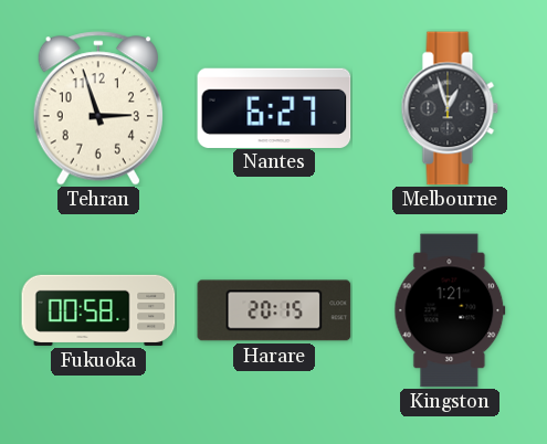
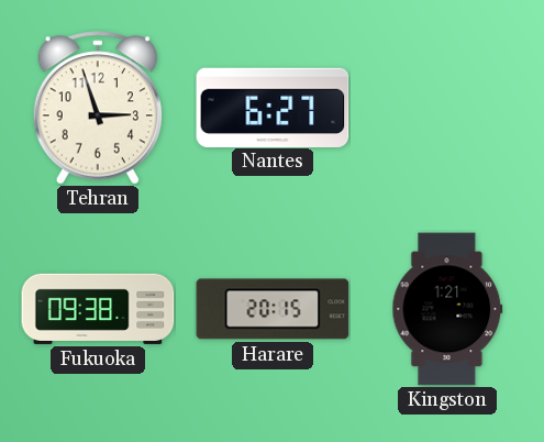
Melbourne: 12:57 -> none (450, 108)
Fukuoka: 00:58 -> 09:38 (98, 309)
